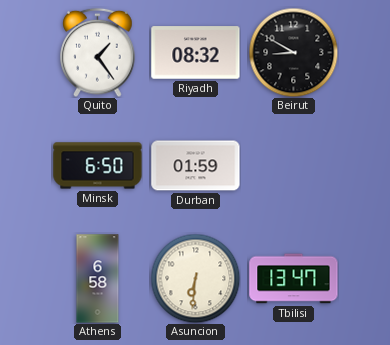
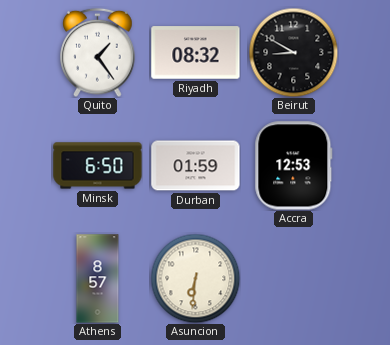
Accra: none -> 12:53 (294, 166)
Athens: 6:58 -> 8:57 (98, 279)
Tbilisi: 13:47 -> none (294, 279)
